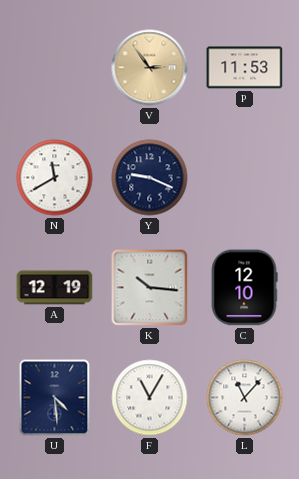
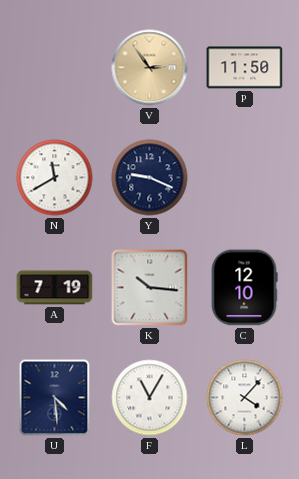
P: 11:53 -> 11:50 (245, 68)
A: 12:19 -> 7:19 (55, 288)
L: 11:07 -> 4:07 (245, 398)
